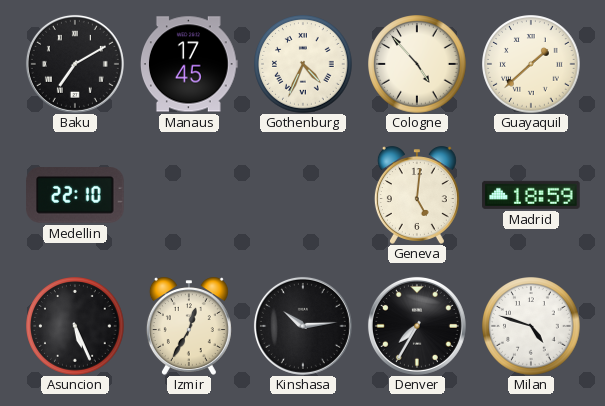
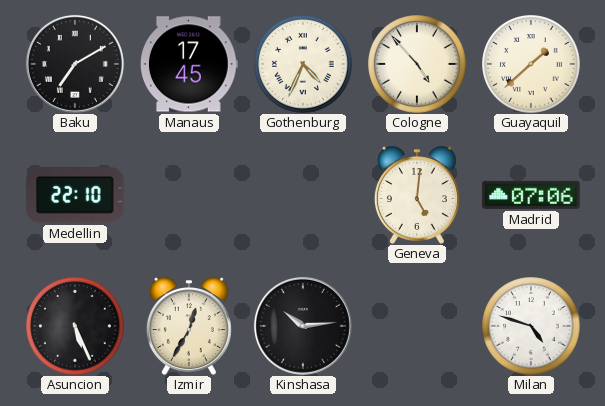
Madrid: 18:59 -> 07:06 (531, 195)
Denver: 7:35 -> none (417, 326)
